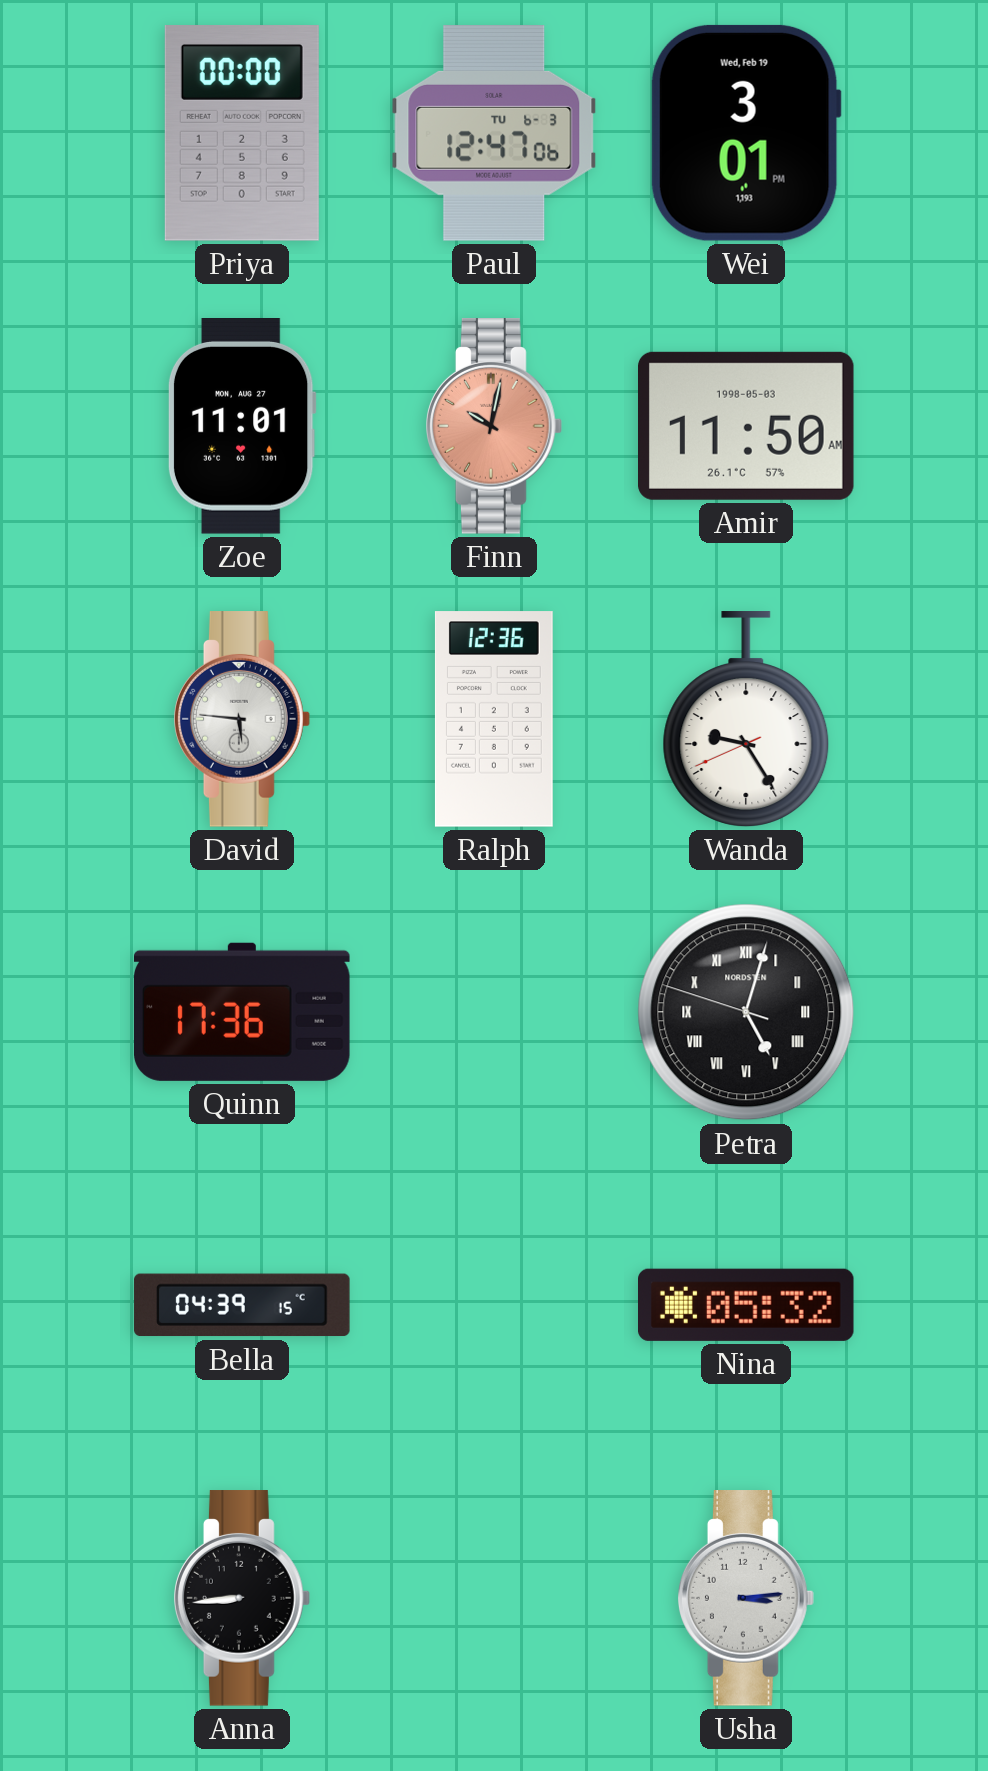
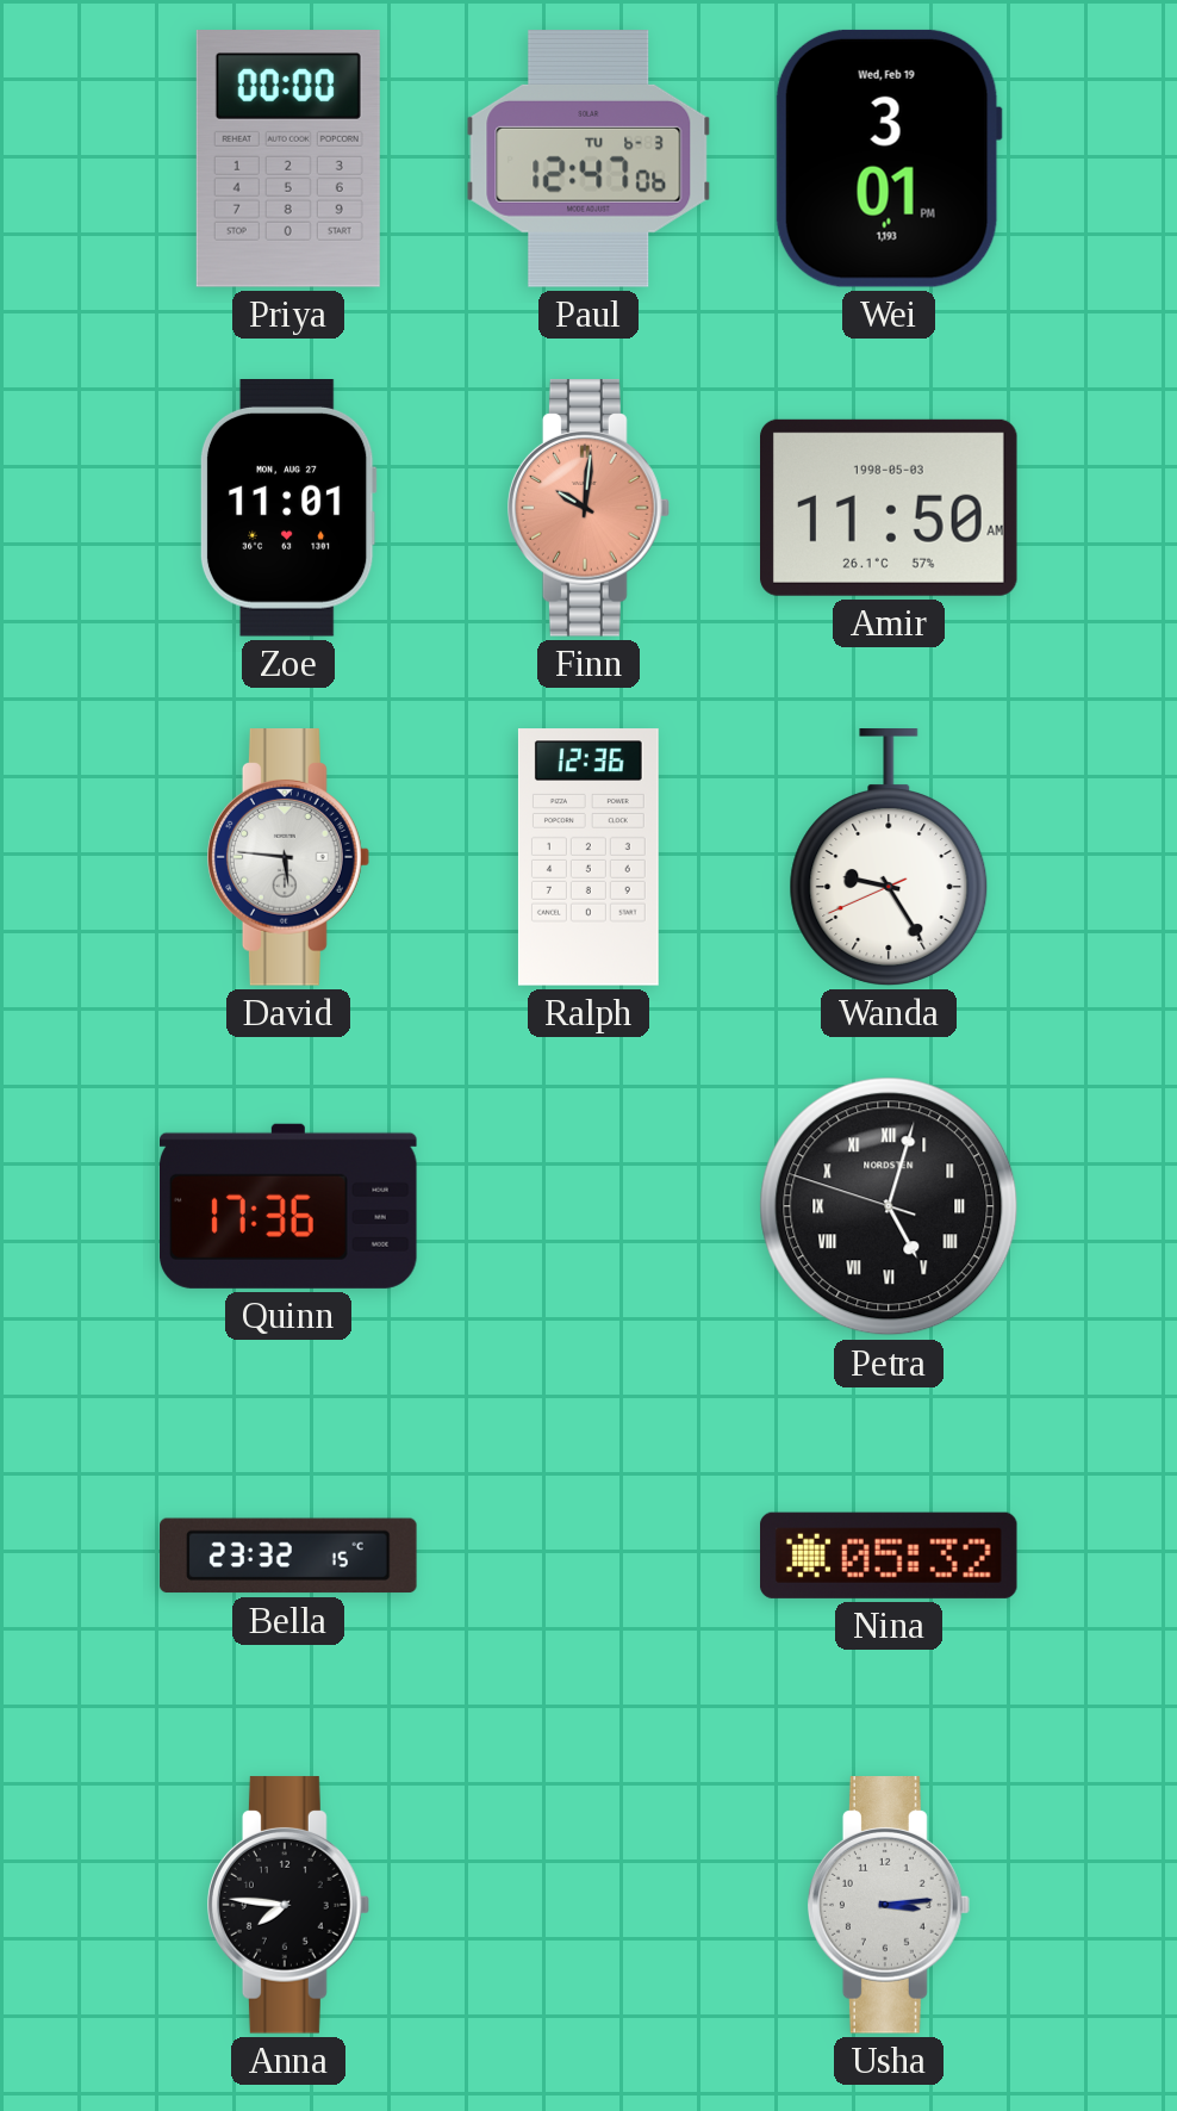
Finn: 10:02 -> 10:01 (590, 508)
Bella: 04:39 -> 23:32 (288, 1556)
Anna: 8:44 -> 7:46 (289, 1905)
